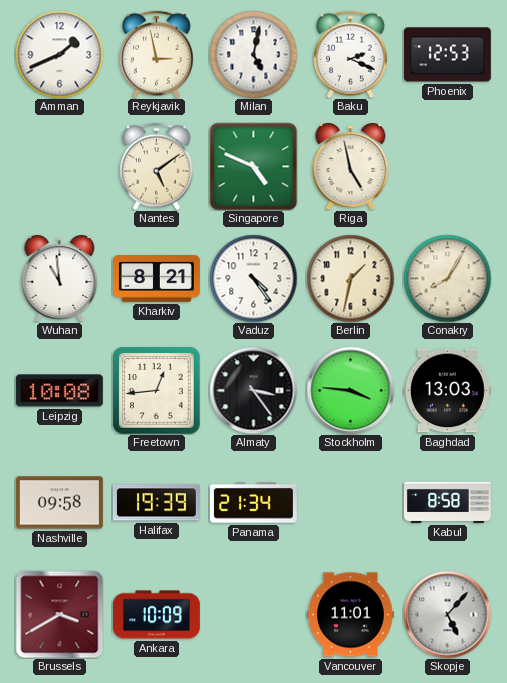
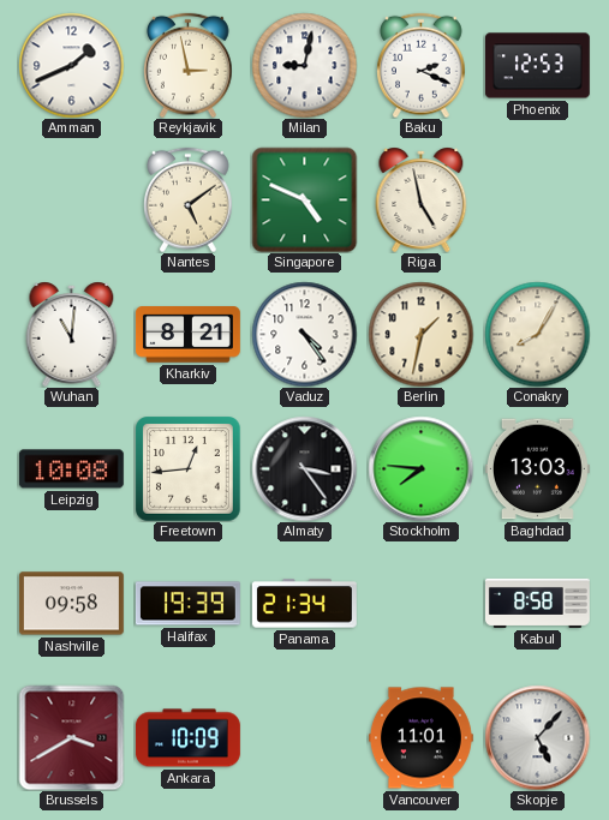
Milan: 5:02 -> 9:02 (304, 65)
Wuhan: 10:59 -> 11:01 (72, 334)
Stockholm: 3:46 -> 7:46 (420, 468)
